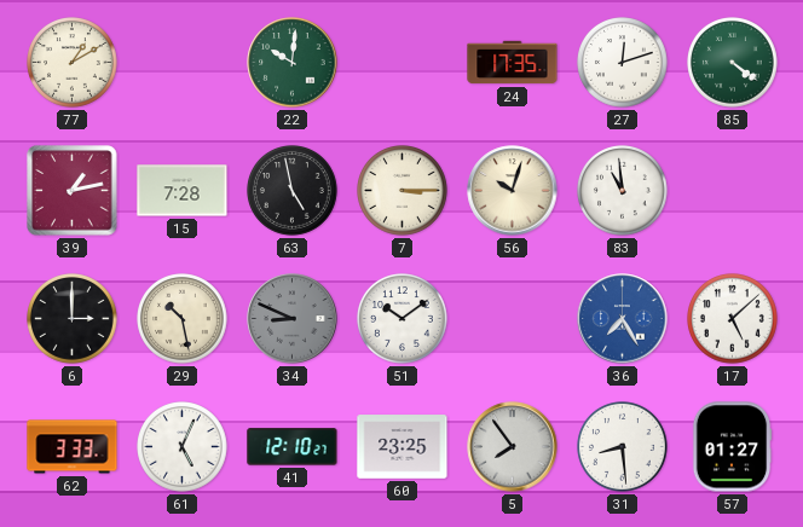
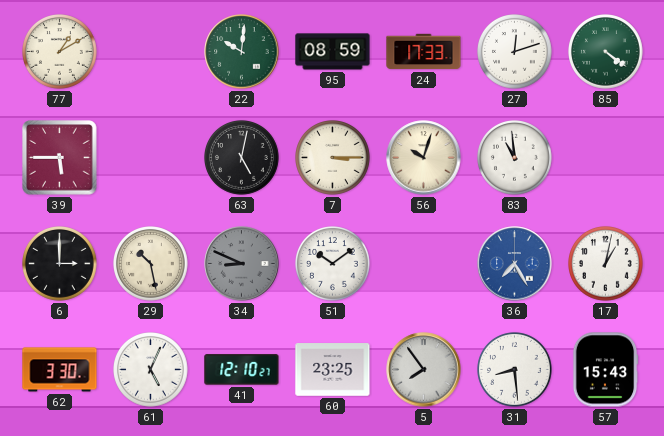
95: none -> 08:59 (333, 52)
24: 17:35 -> 17:33 (424, 52)
39: 1:13 -> 5:45 (60, 158)
15: 7:28 -> none (183, 191)
63: 4:58 -> 5:02 (242, 158)
17: 5:08 -> 1:02 (606, 264)
62: 3:33 -> 3:30 (60, 370)
57: 01:27 -> 15:43 (605, 370)
